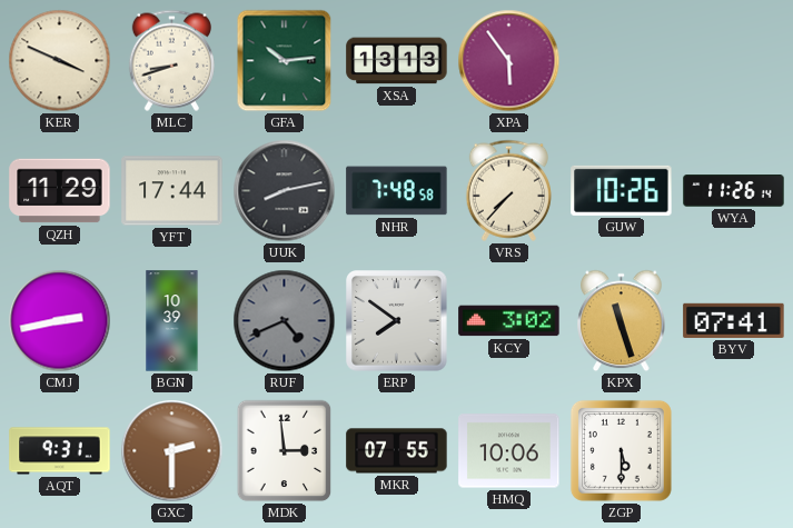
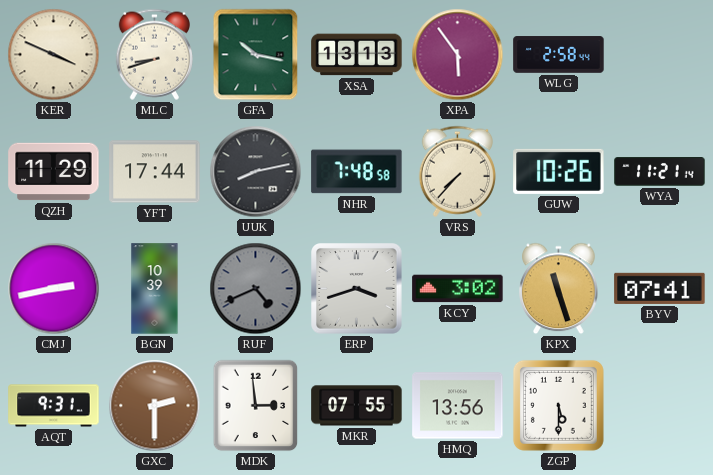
GFA: 10:14 -> 10:17 (256, 55)
WLG: none -> 2:58 (559, 55)
WYA: 11:26 -> 11:21 (660, 172)
ERP: 7:51 -> 3:42 (357, 289)
HMQ: 10:06 -> 13:56 (458, 406)
